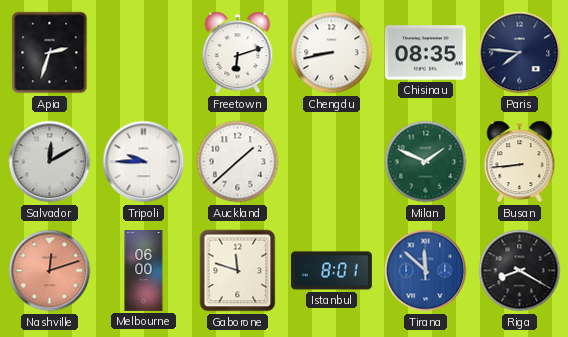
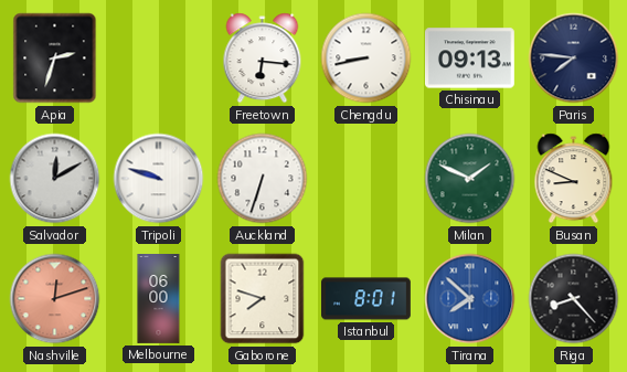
Freetown: 6:12 -> 6:16 (263, 59)
Chisinau: 08:35 -> 09:13 (469, 59)
Tripoli: 9:45 -> 9:48 (159, 179)
Auckland: 1:38 -> 6:33 (263, 179)
Busan: 8:44 -> 8:49 (574, 179)
Gaborone: 11:48 -> 7:48 (263, 299)
Tirana: 11:52 -> 7:52 (470, 299)
Riga: 8:20 -> 8:23 (574, 299)
